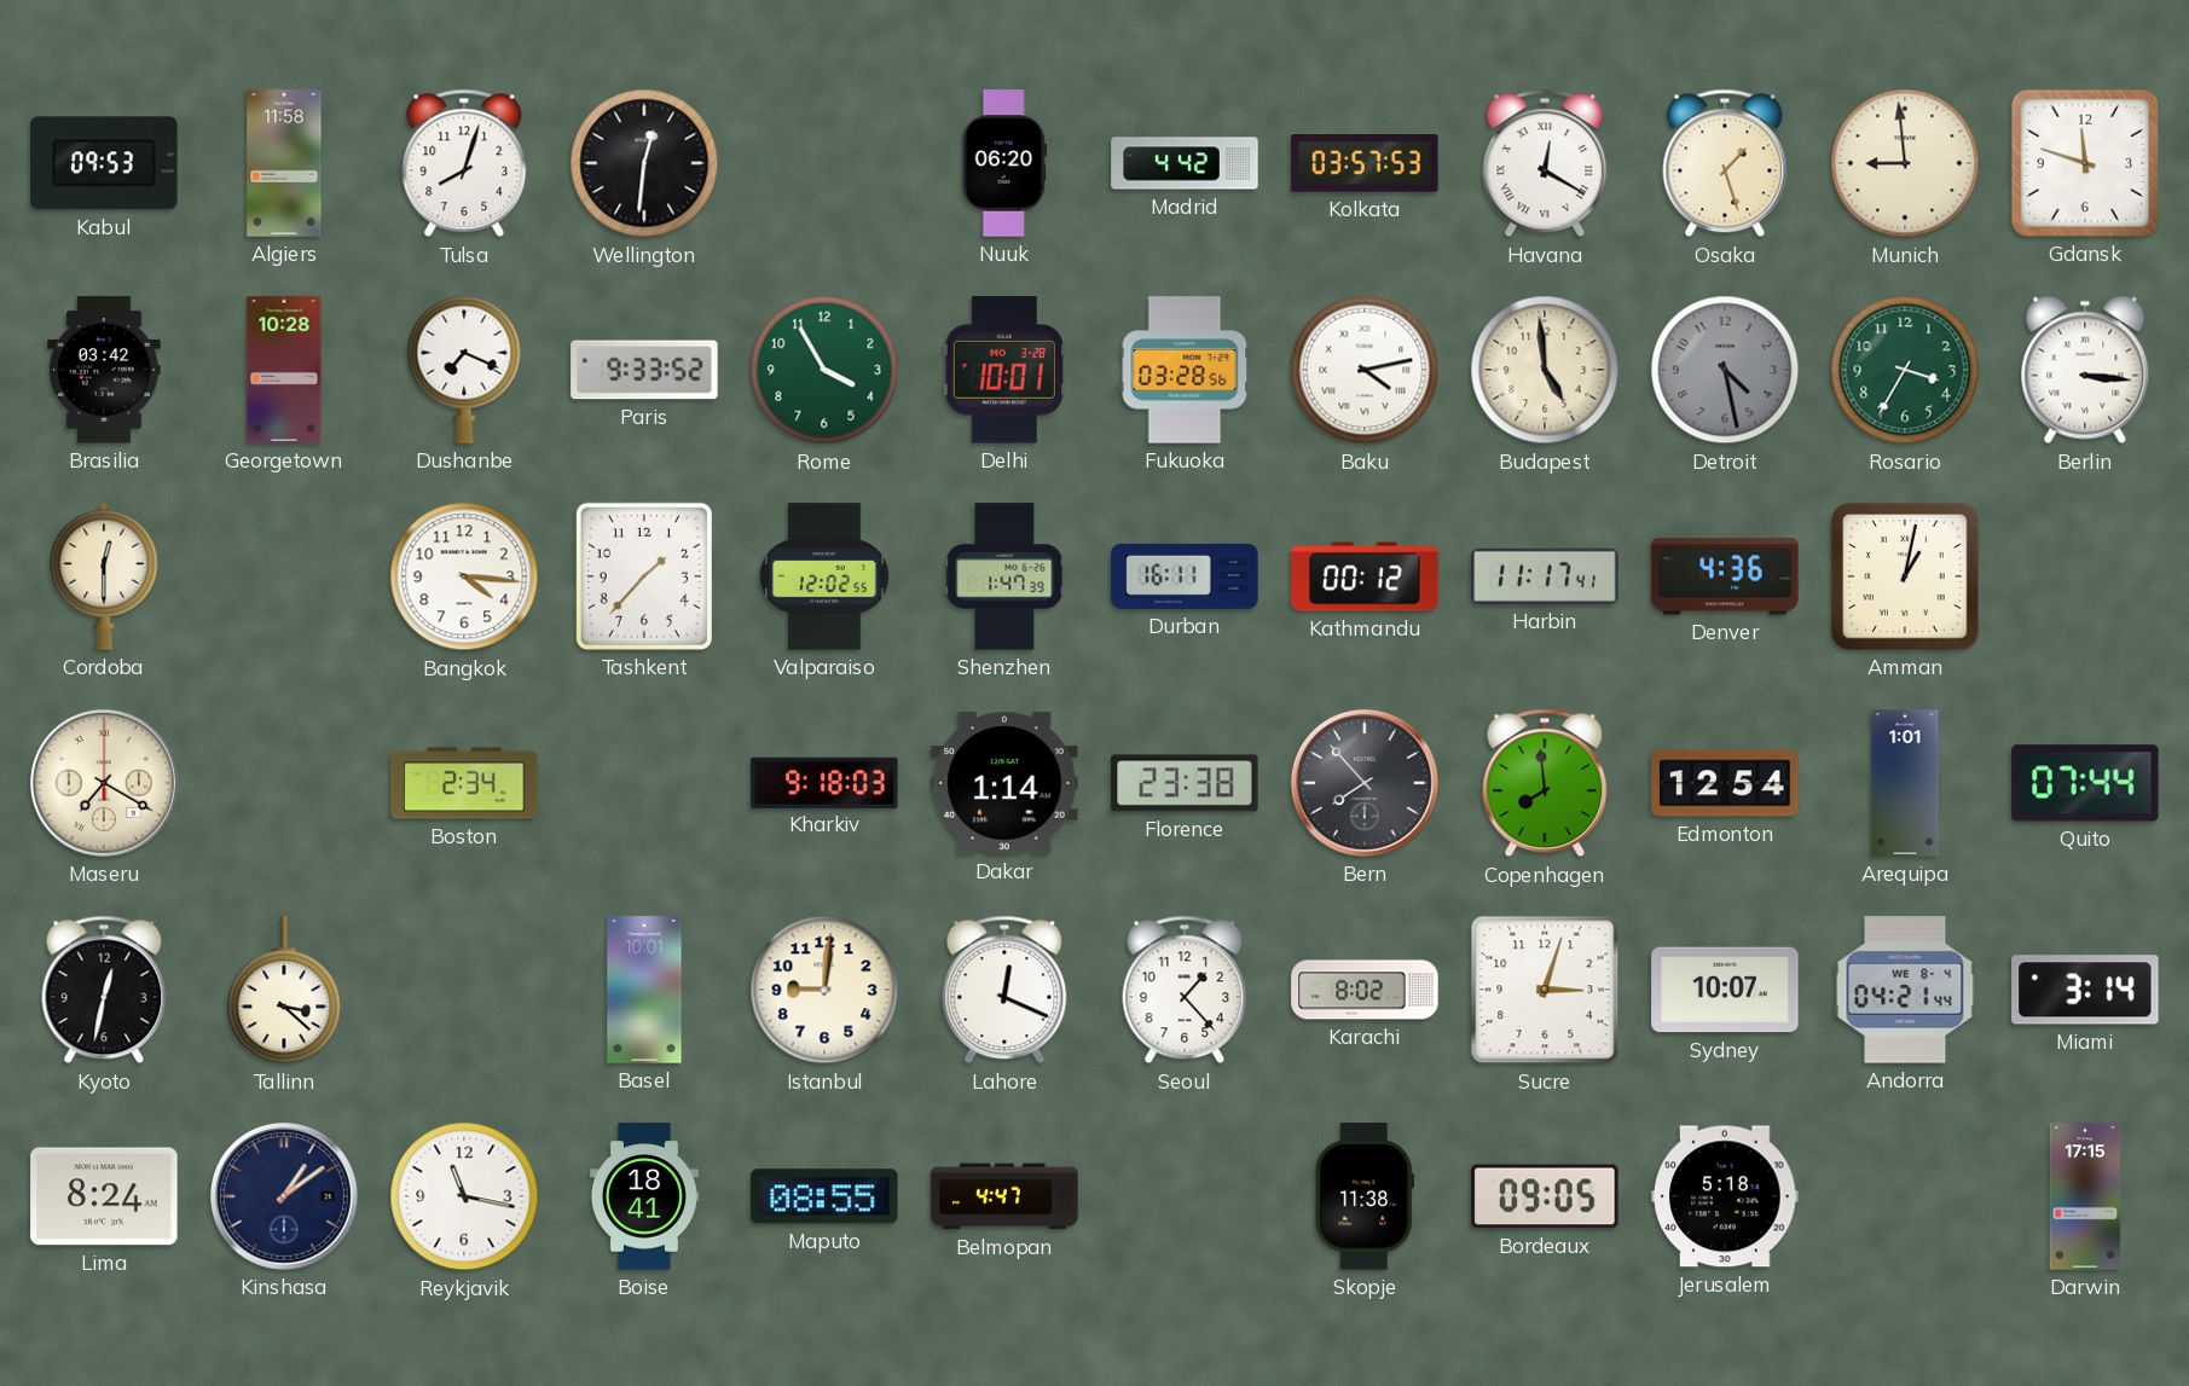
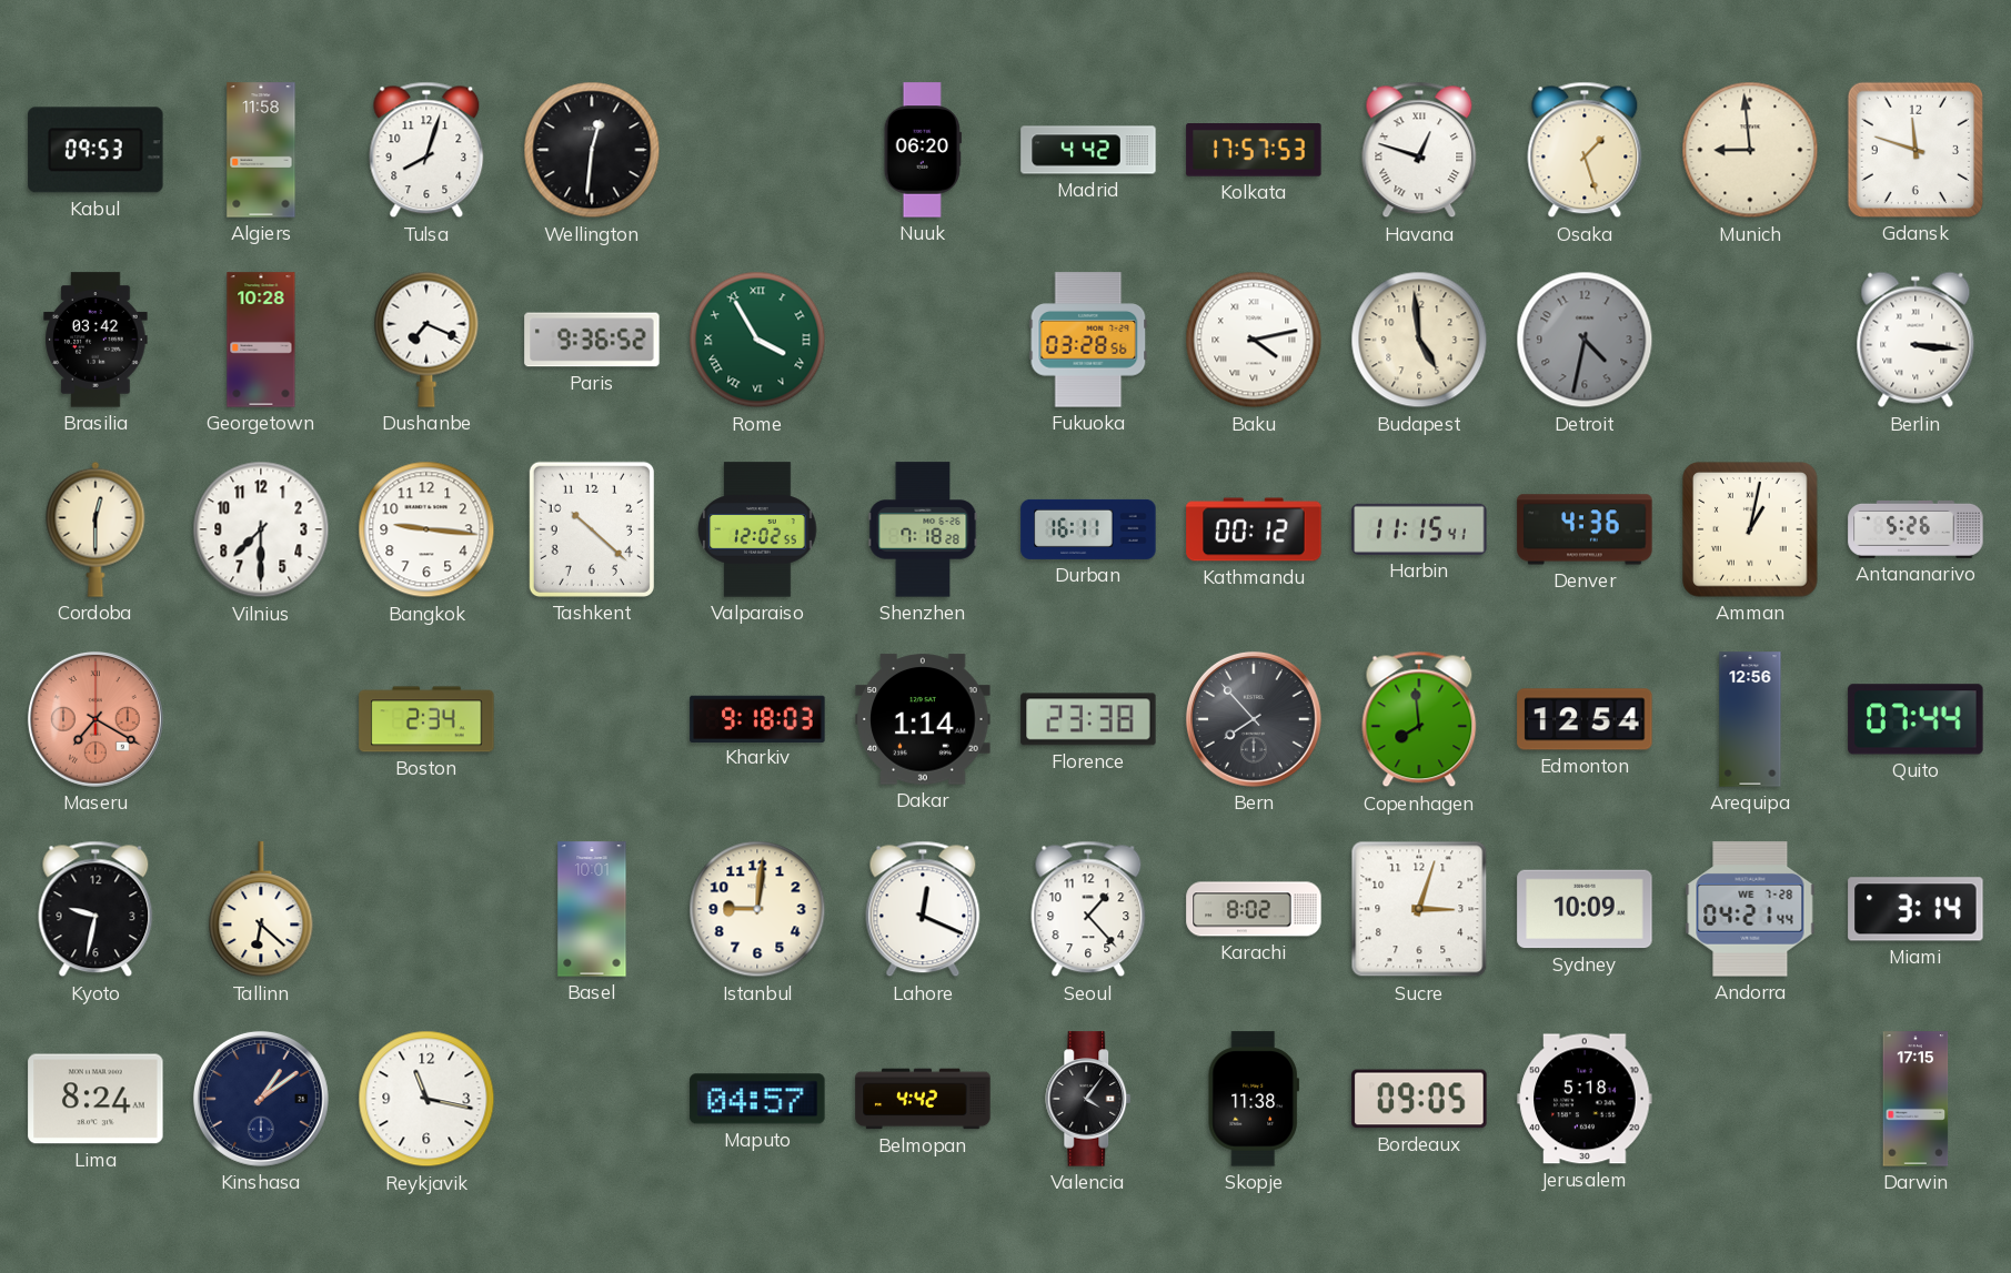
Kolkata: 03:57 -> 17:57 (1254, 151)
Havana: 12:20 -> 12:48 (1419, 150)
Paris: 9:33 -> 9:36 (592, 340)
Rome numerals: Arabic -> Roman (757, 340)
Delhi: 10:01 -> none (1004, 370)
Detroit: 4:28 -> 4:32 (1585, 340)
Rosario: 3:35 -> none (1905, 370)
Vilnius: none -> 7:30 (261, 529)
Bangkok: 4:16 -> 9:16 (426, 529)
Tashkent: 1:37 -> 10:22 (592, 529)
Shenzhen: 1:47 -> 7:18 (923, 529)
Harbin: 11:17 -> 11:15 (1419, 529)
Antananarivo: none -> 5:26 (1916, 529)
Maseru dial: cream -> salmon (95, 719)
Arequipa: 1:01 -> 12:56 (1750, 719)
Kyoto: 12:32 -> 9:32 (95, 909)
Tallinn: 3:22 -> 6:22 (261, 910)
Sydney: 10:07 -> 10:09 (1585, 909)
Andorra date: WE 8-4 -> WE 7-28 (1750, 909)
Boise: 18:41 -> none (644, 1196)
Maputo: 08:55 -> 04:57 (757, 1099)
Belmopan: 4:47 -> 4:42 (923, 1099)
Valencia: none -> 4:06 (1089, 1099)
